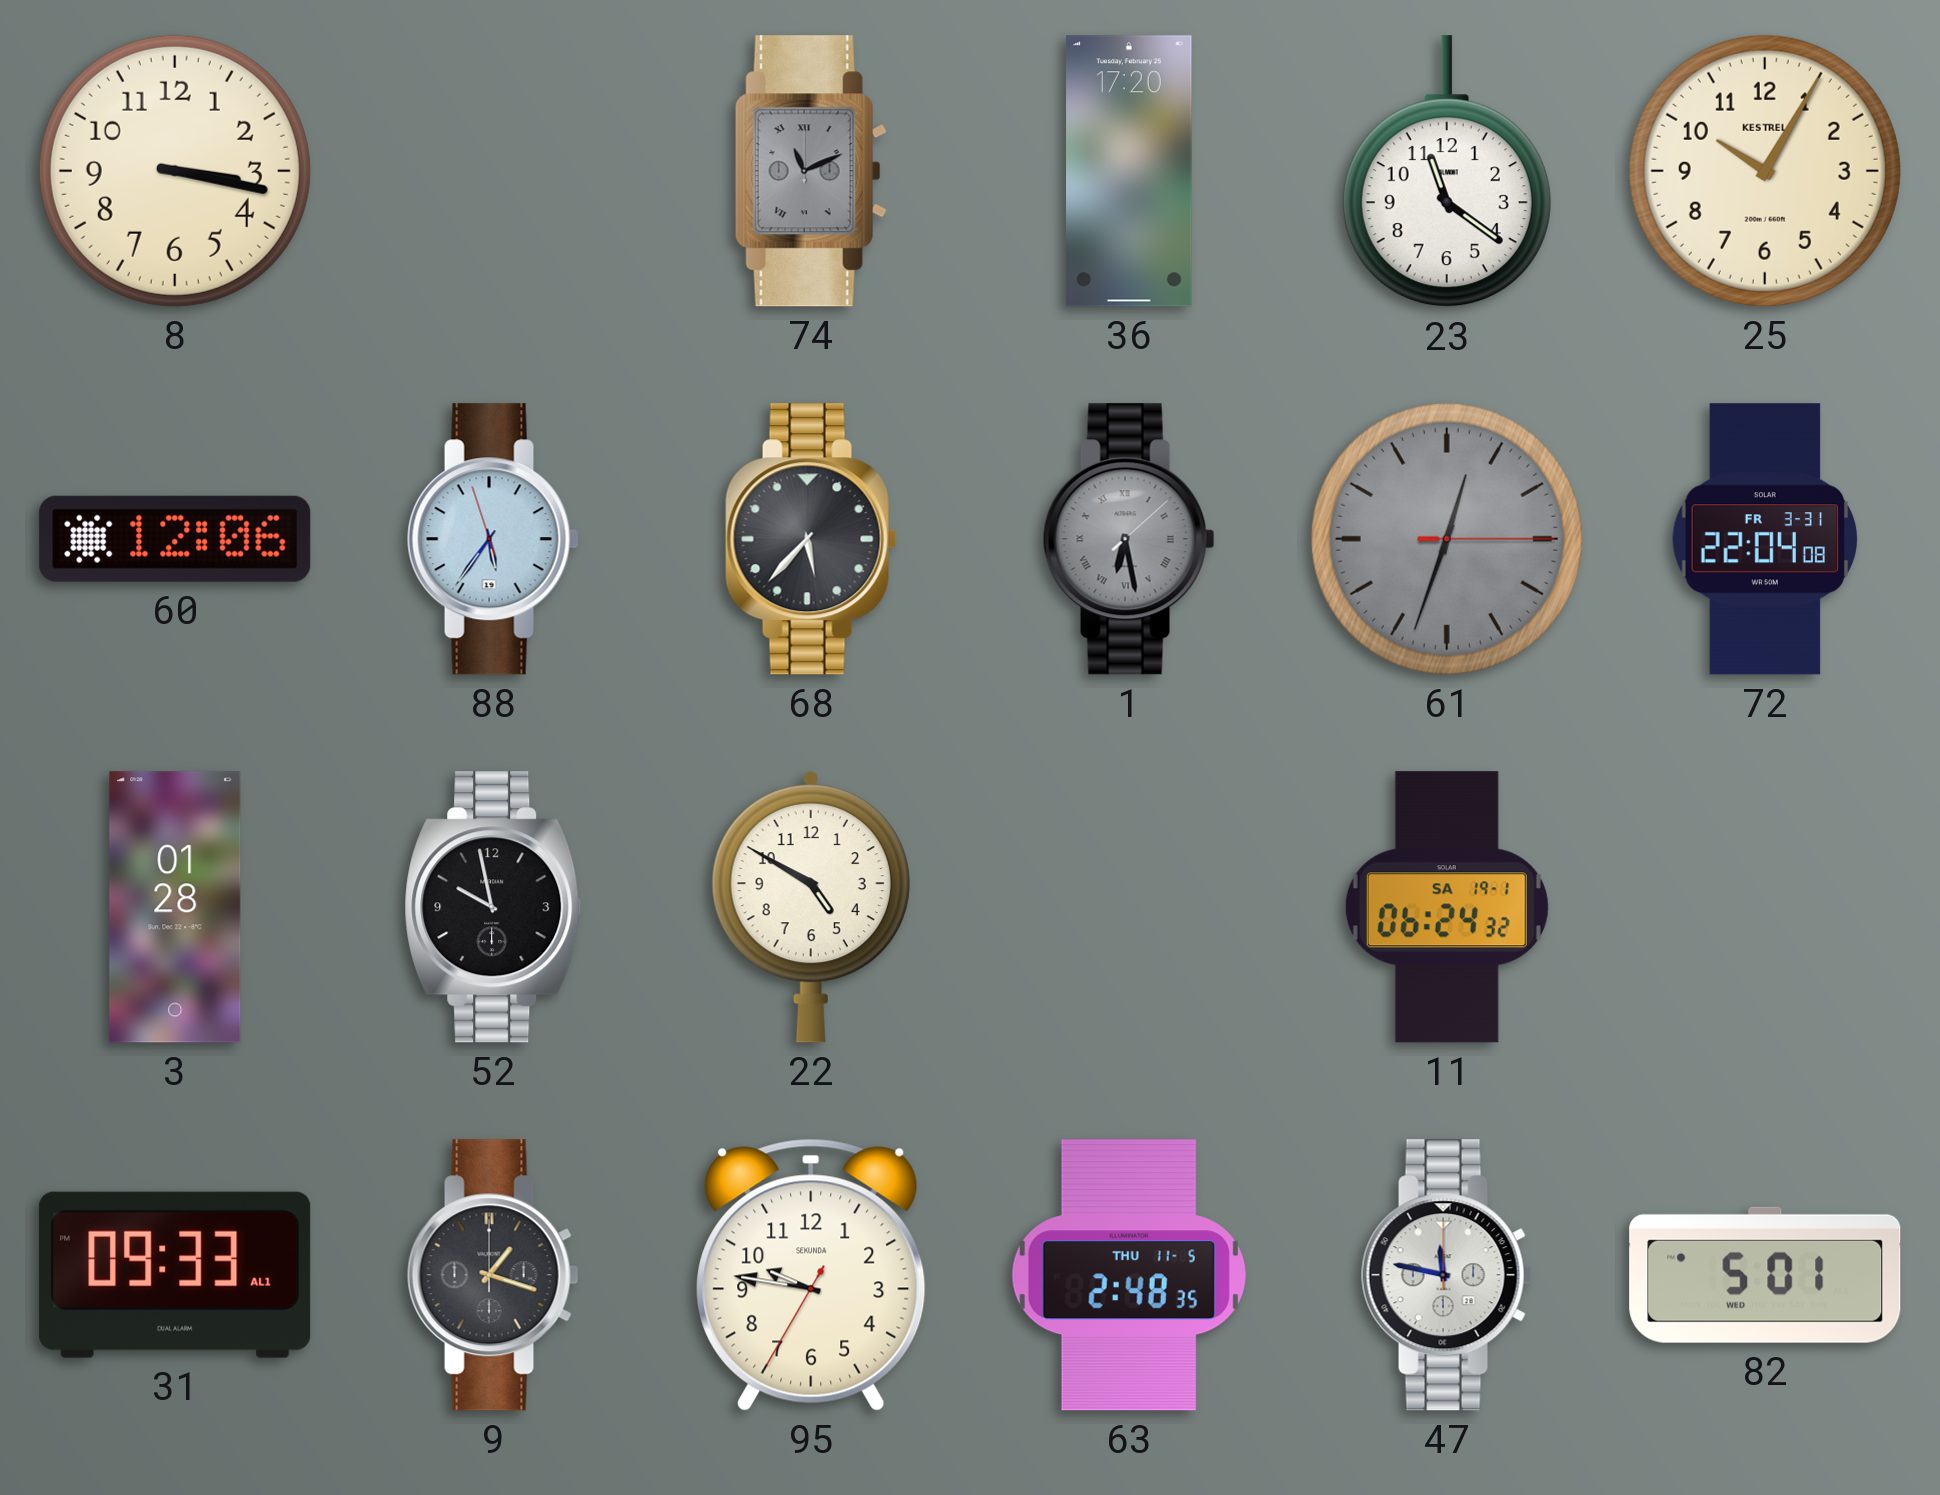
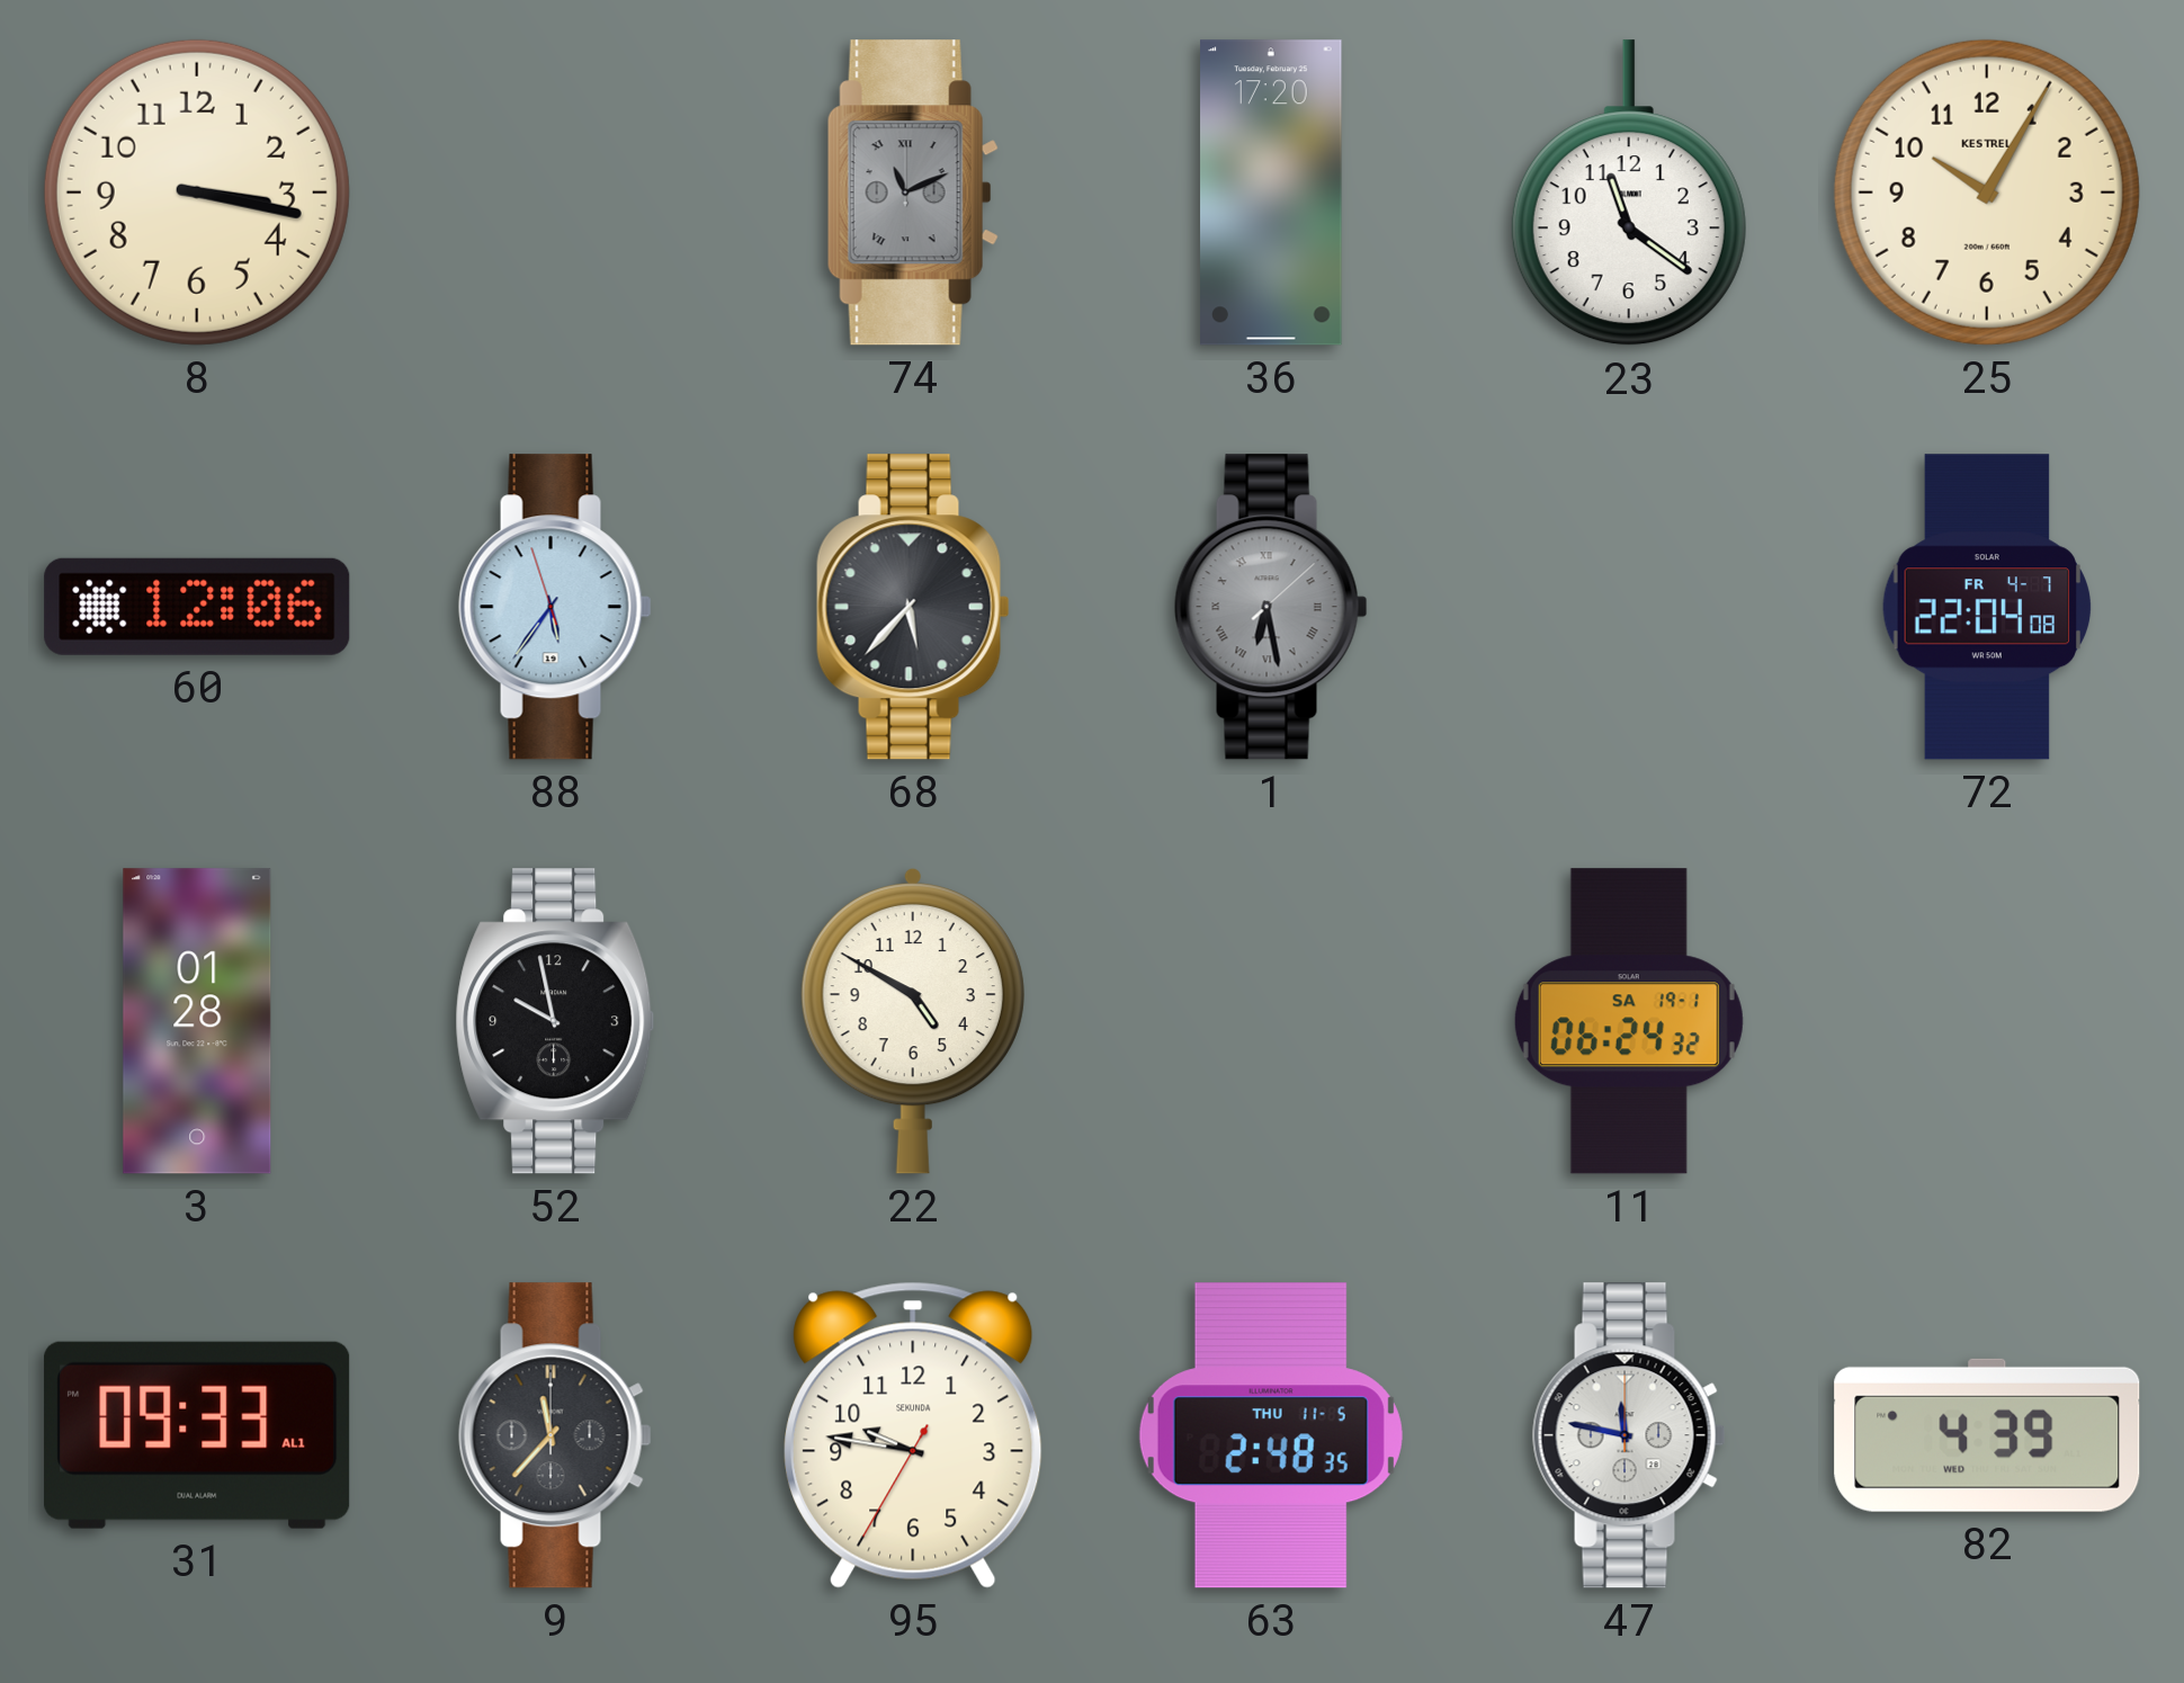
61: 12:33 -> none (1447, 539)
72 date: FR 3-31 -> FR 4-7 (1987, 607)
9: 1:18 -> 11:37 (555, 1435)
82: 5:01 -> 4:39 (1987, 1435)
